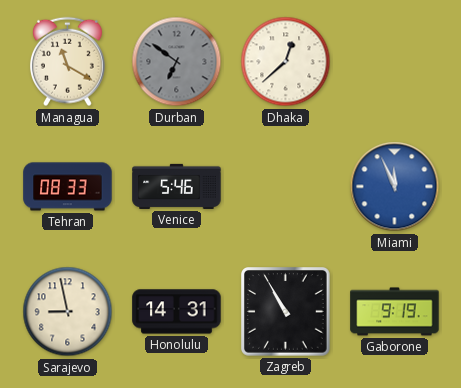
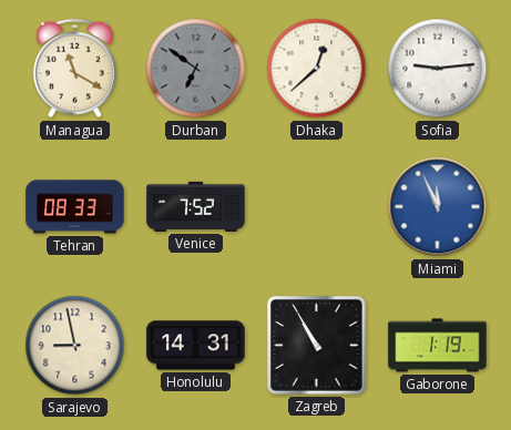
Sofia: none -> 9:14 (438, 69)
Venice: 5:46 -> 7:52 (196, 206)
Gaborone: 9:19 -> 1:19 (438, 346)
